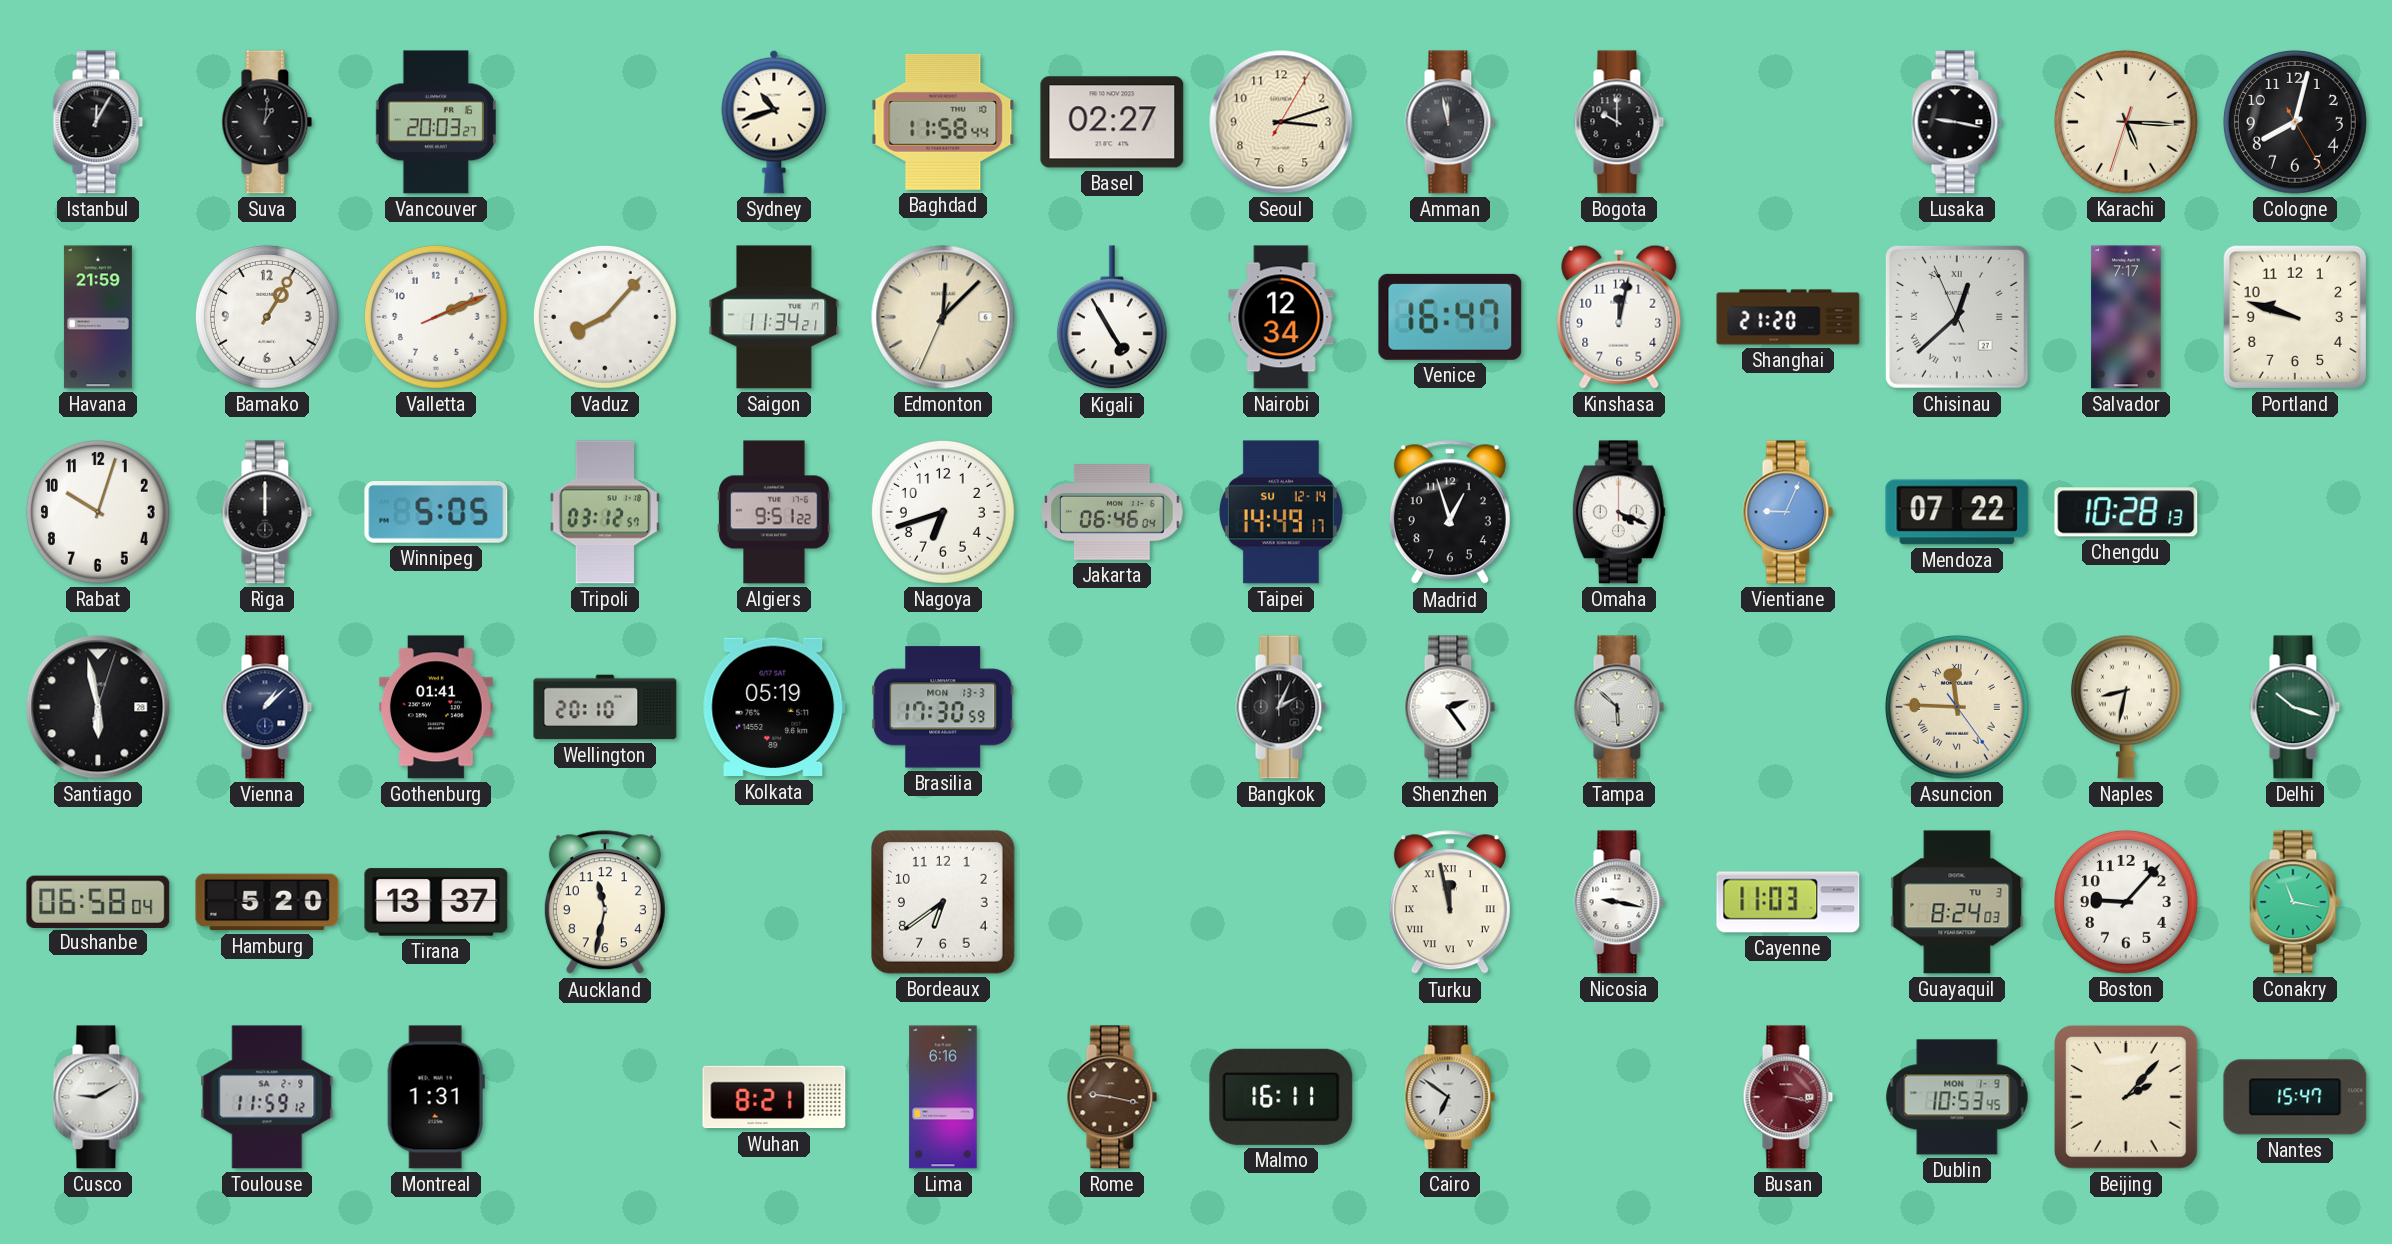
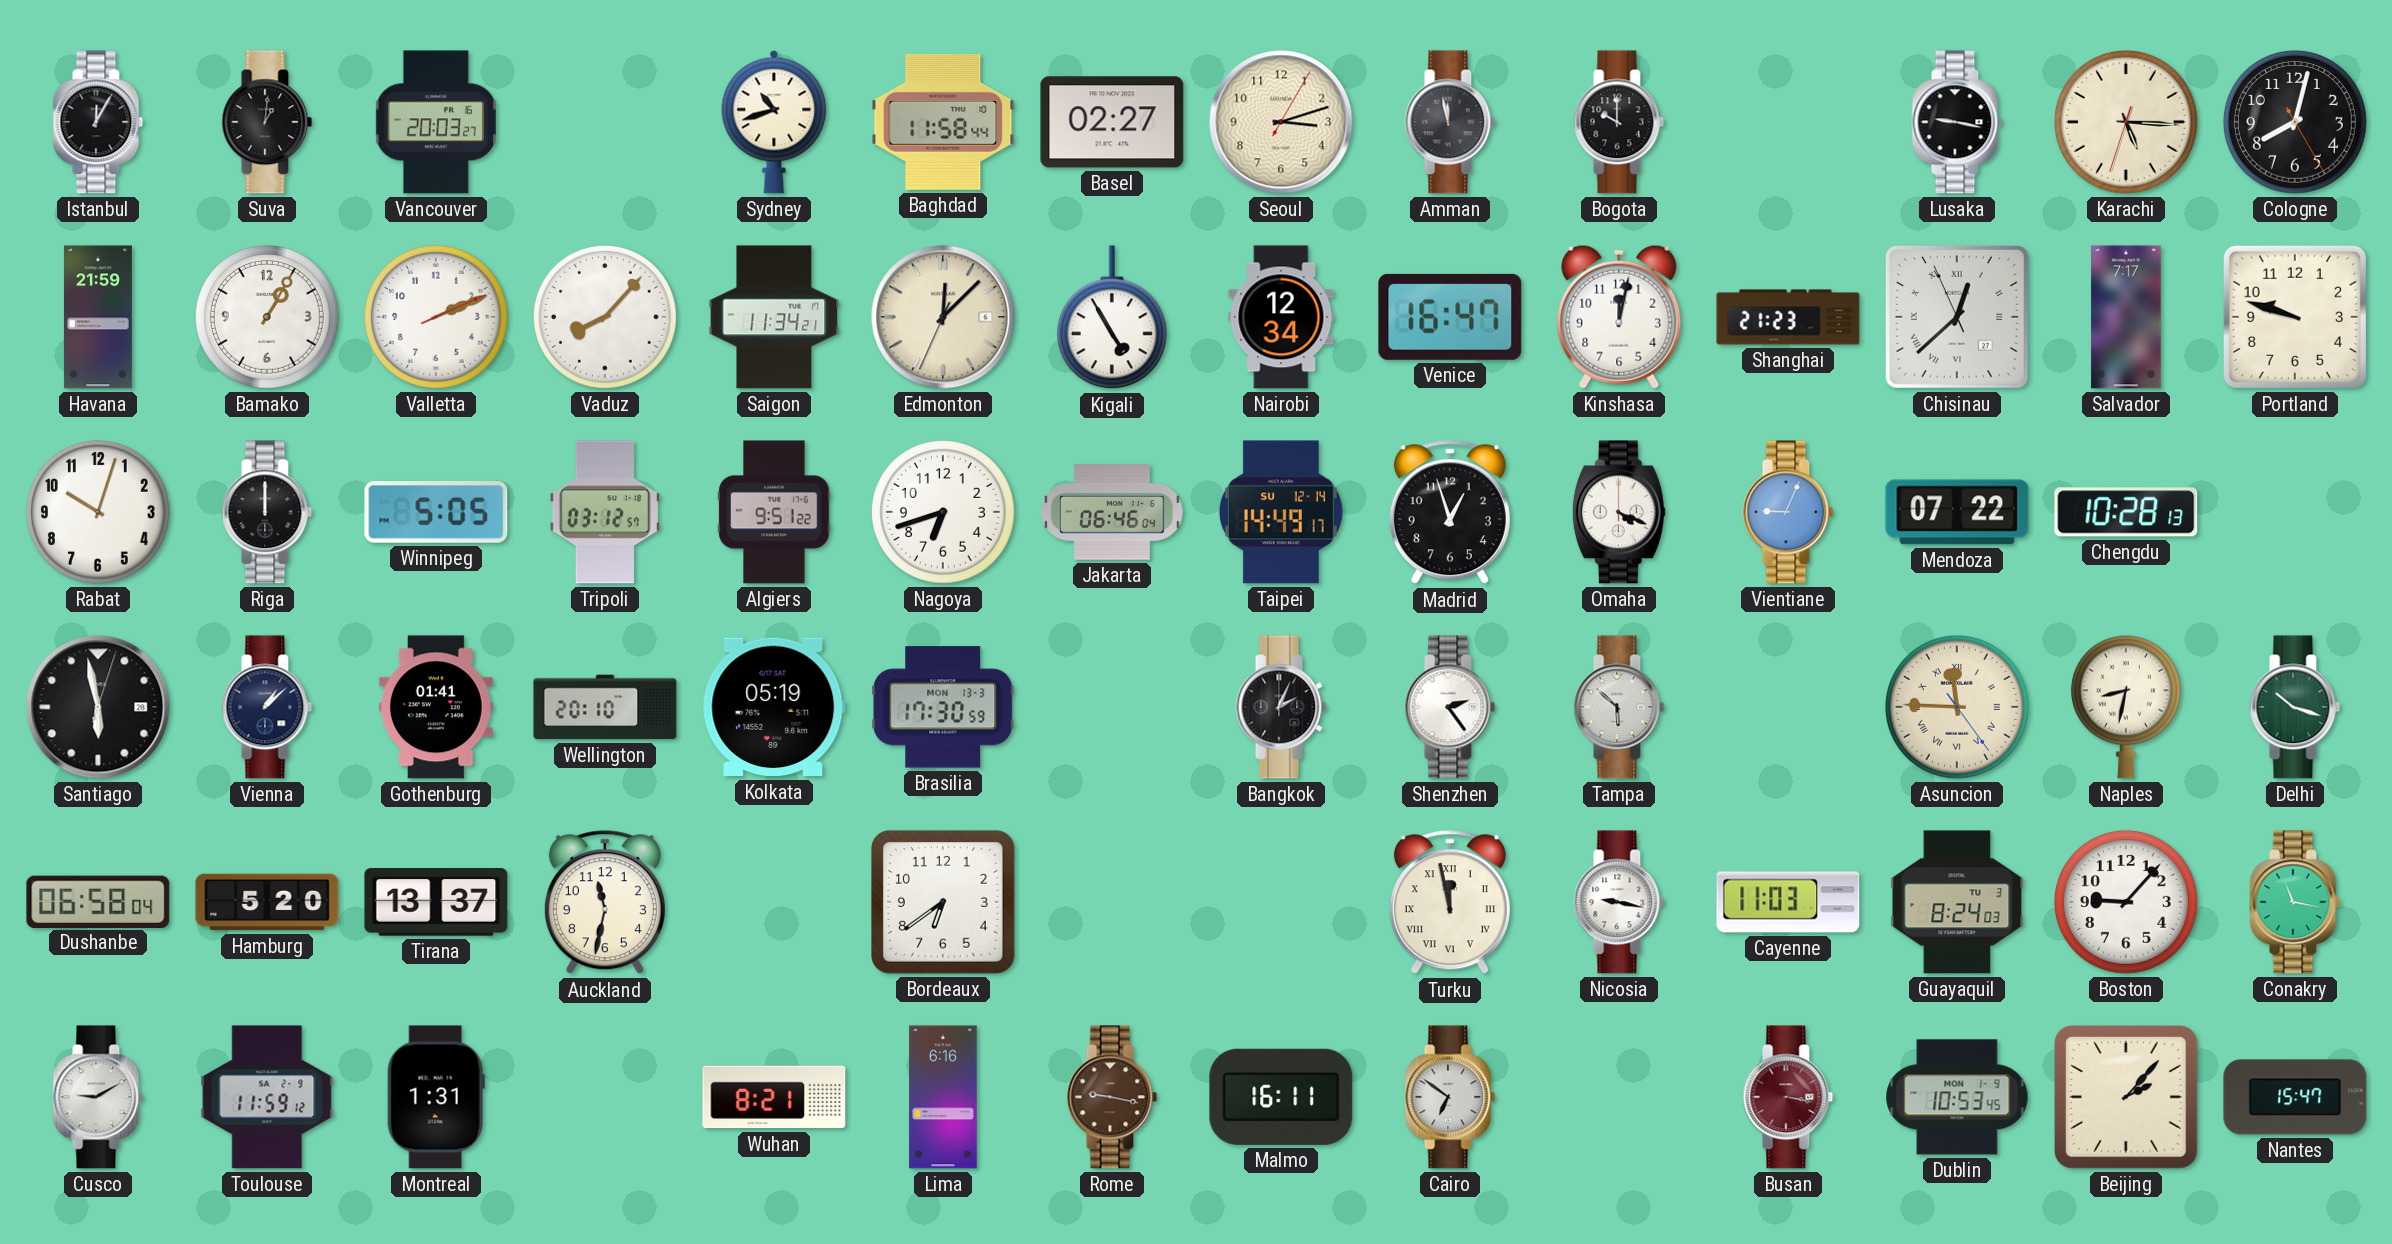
Shanghai: 21:20 -> 21:23 (1788, 317)
